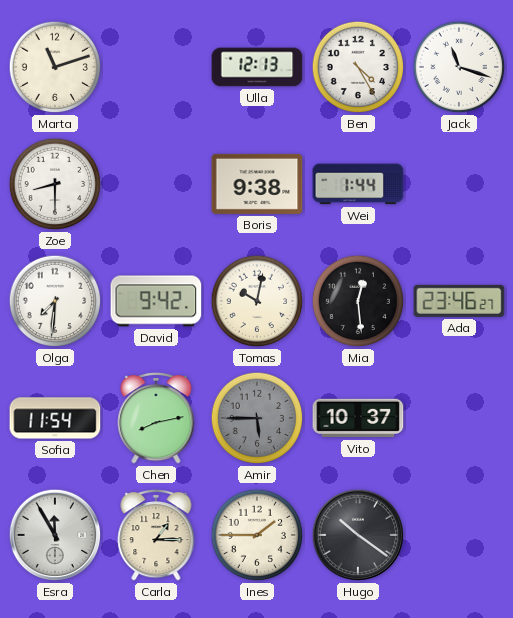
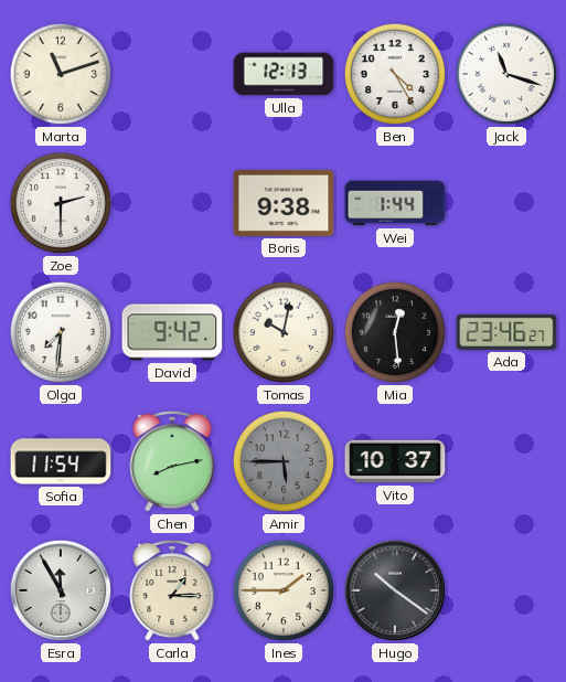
Zoe: 8:30 -> 2:30 (61, 203)
